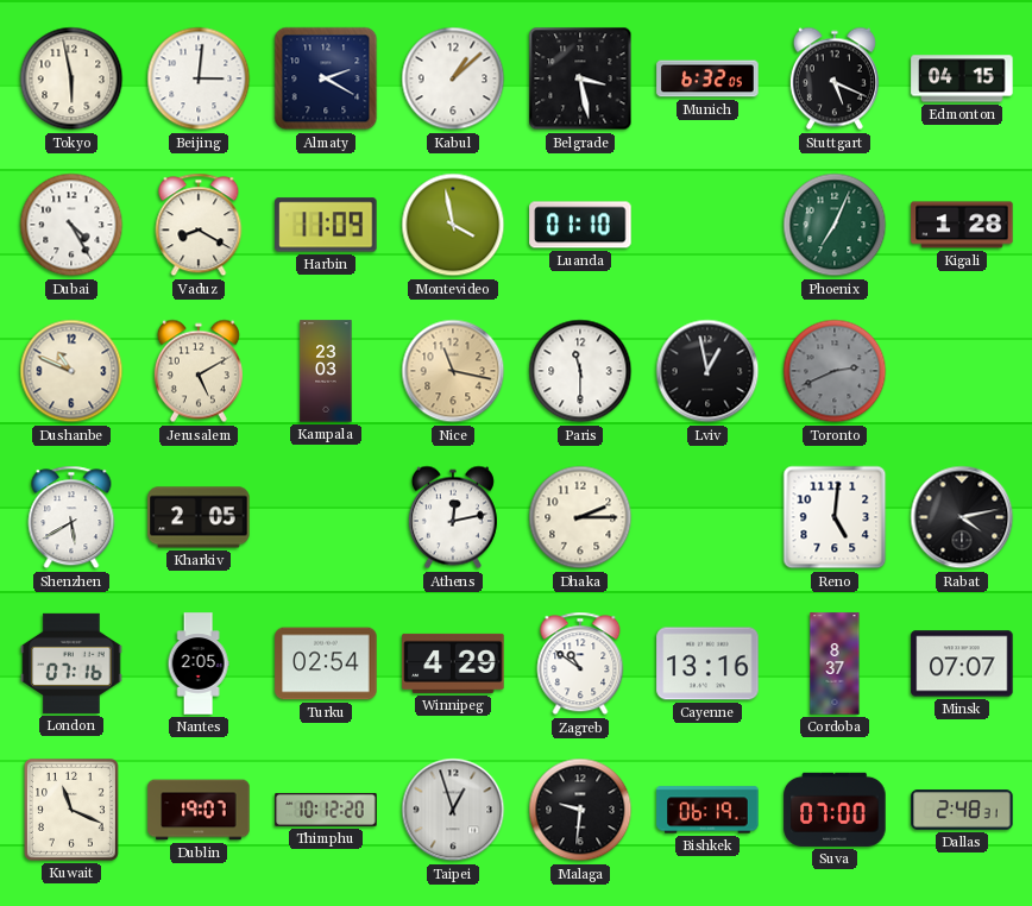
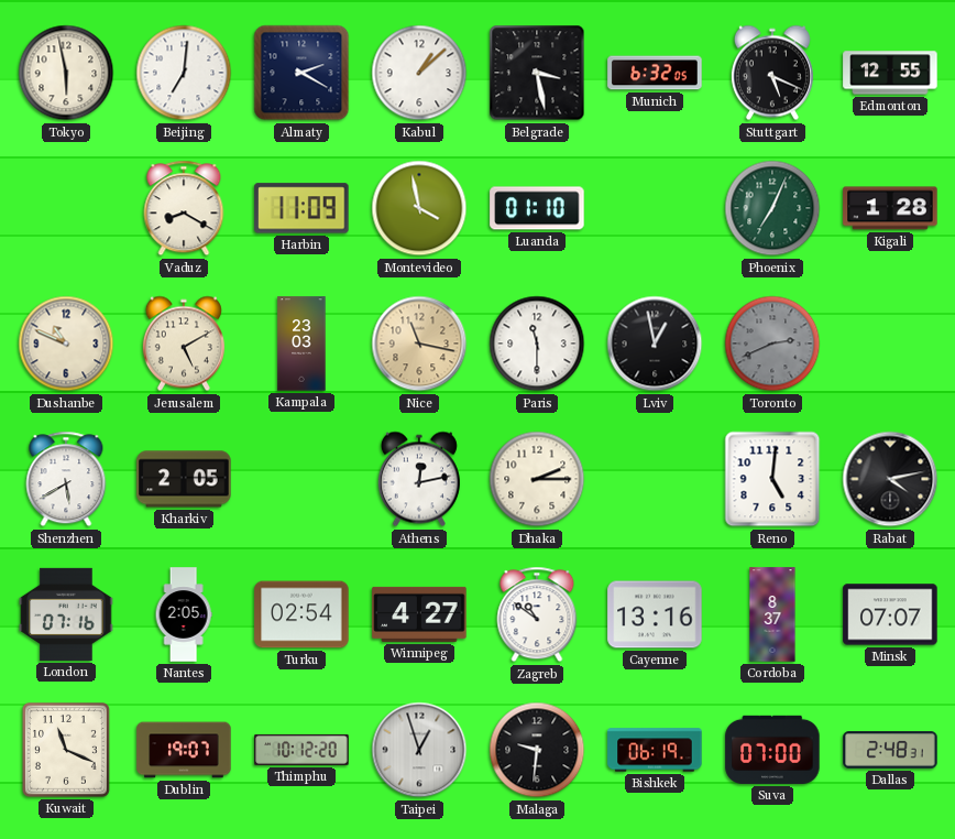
Beijing: 3:01 -> 7:01 (184, 73)
Edmonton: 04:15 -> 12:55 (890, 73)
Dubai: 4:25 -> none (71, 225)
Winnipeg: 4:29 -> 4:27 (419, 614)
